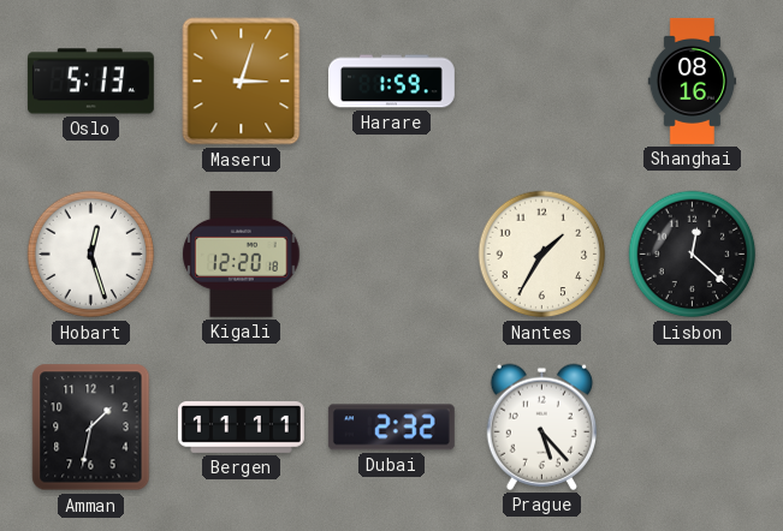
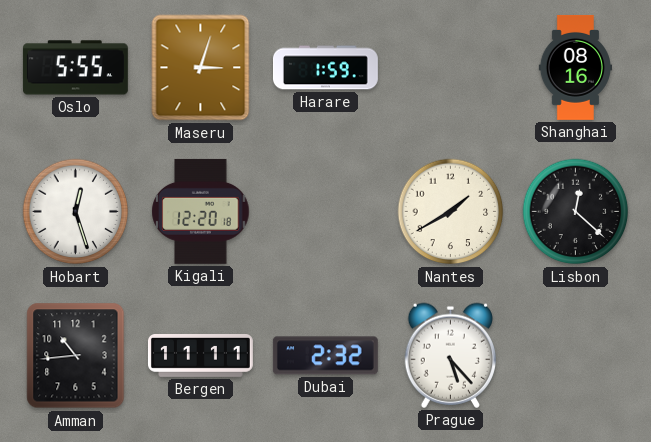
Oslo: 5:13 -> 5:55 (75, 68)
Nantes: 1:35 -> 1:40 (451, 212)
Amman: 1:32 -> 10:44 (76, 356)
